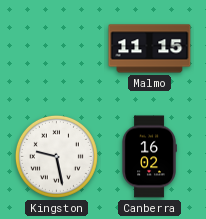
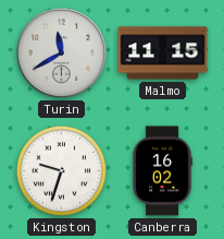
Turin: none -> 11:40 (62, 53)
Kingston: 9:28 -> 9:33 (61, 170)
